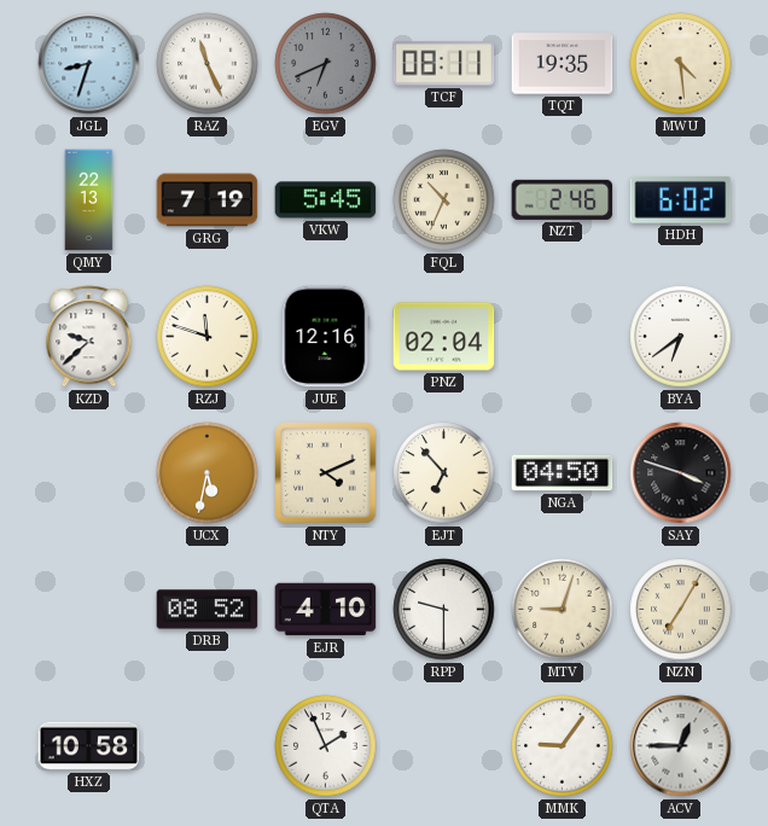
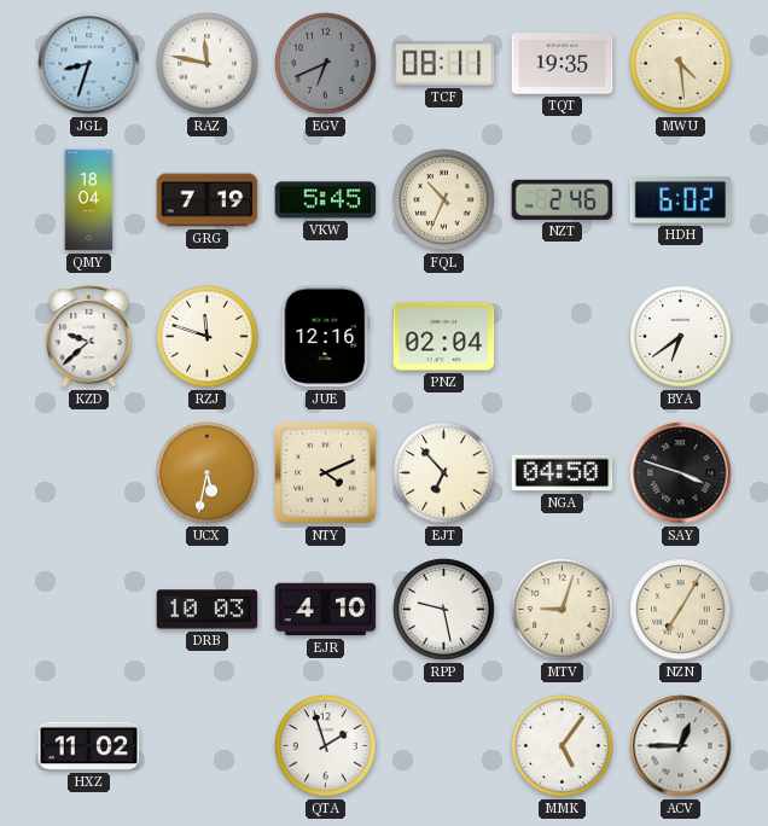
RAZ: 11:26 -> 11:47 (208, 64)
QMY: 22:13 -> 18:04 (89, 200)
DRB: 08:52 -> 10:03 (208, 610)
RPP: 9:30 -> 9:28 (444, 610)
HXZ: 10:58 -> 11:02 (89, 746)
QTA: 1:56 -> 1:57 (326, 746)
MMK: 9:06 -> 5:06 (563, 746)
